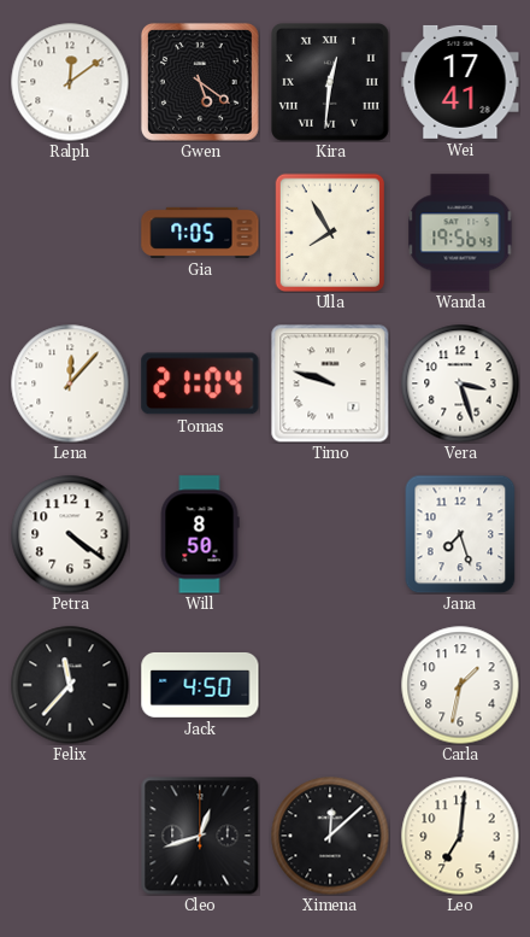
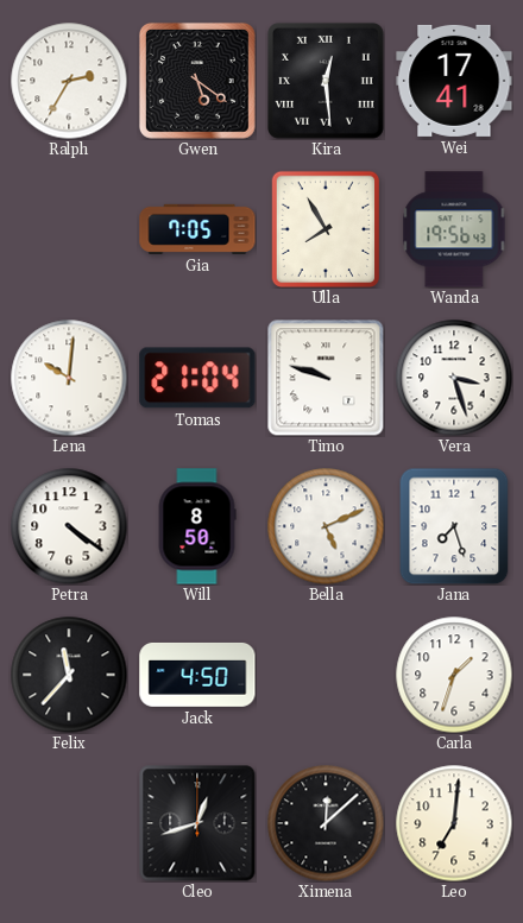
Ralph: 12:09 -> 2:35 (69, 81)
Kira: 12:31 -> 12:29 (326, 81)
Lena: 12:07 -> 10:01 (69, 378)
Bella: none -> 5:11 (326, 526)
Carla: 1:32 -> 1:33 (454, 675)
